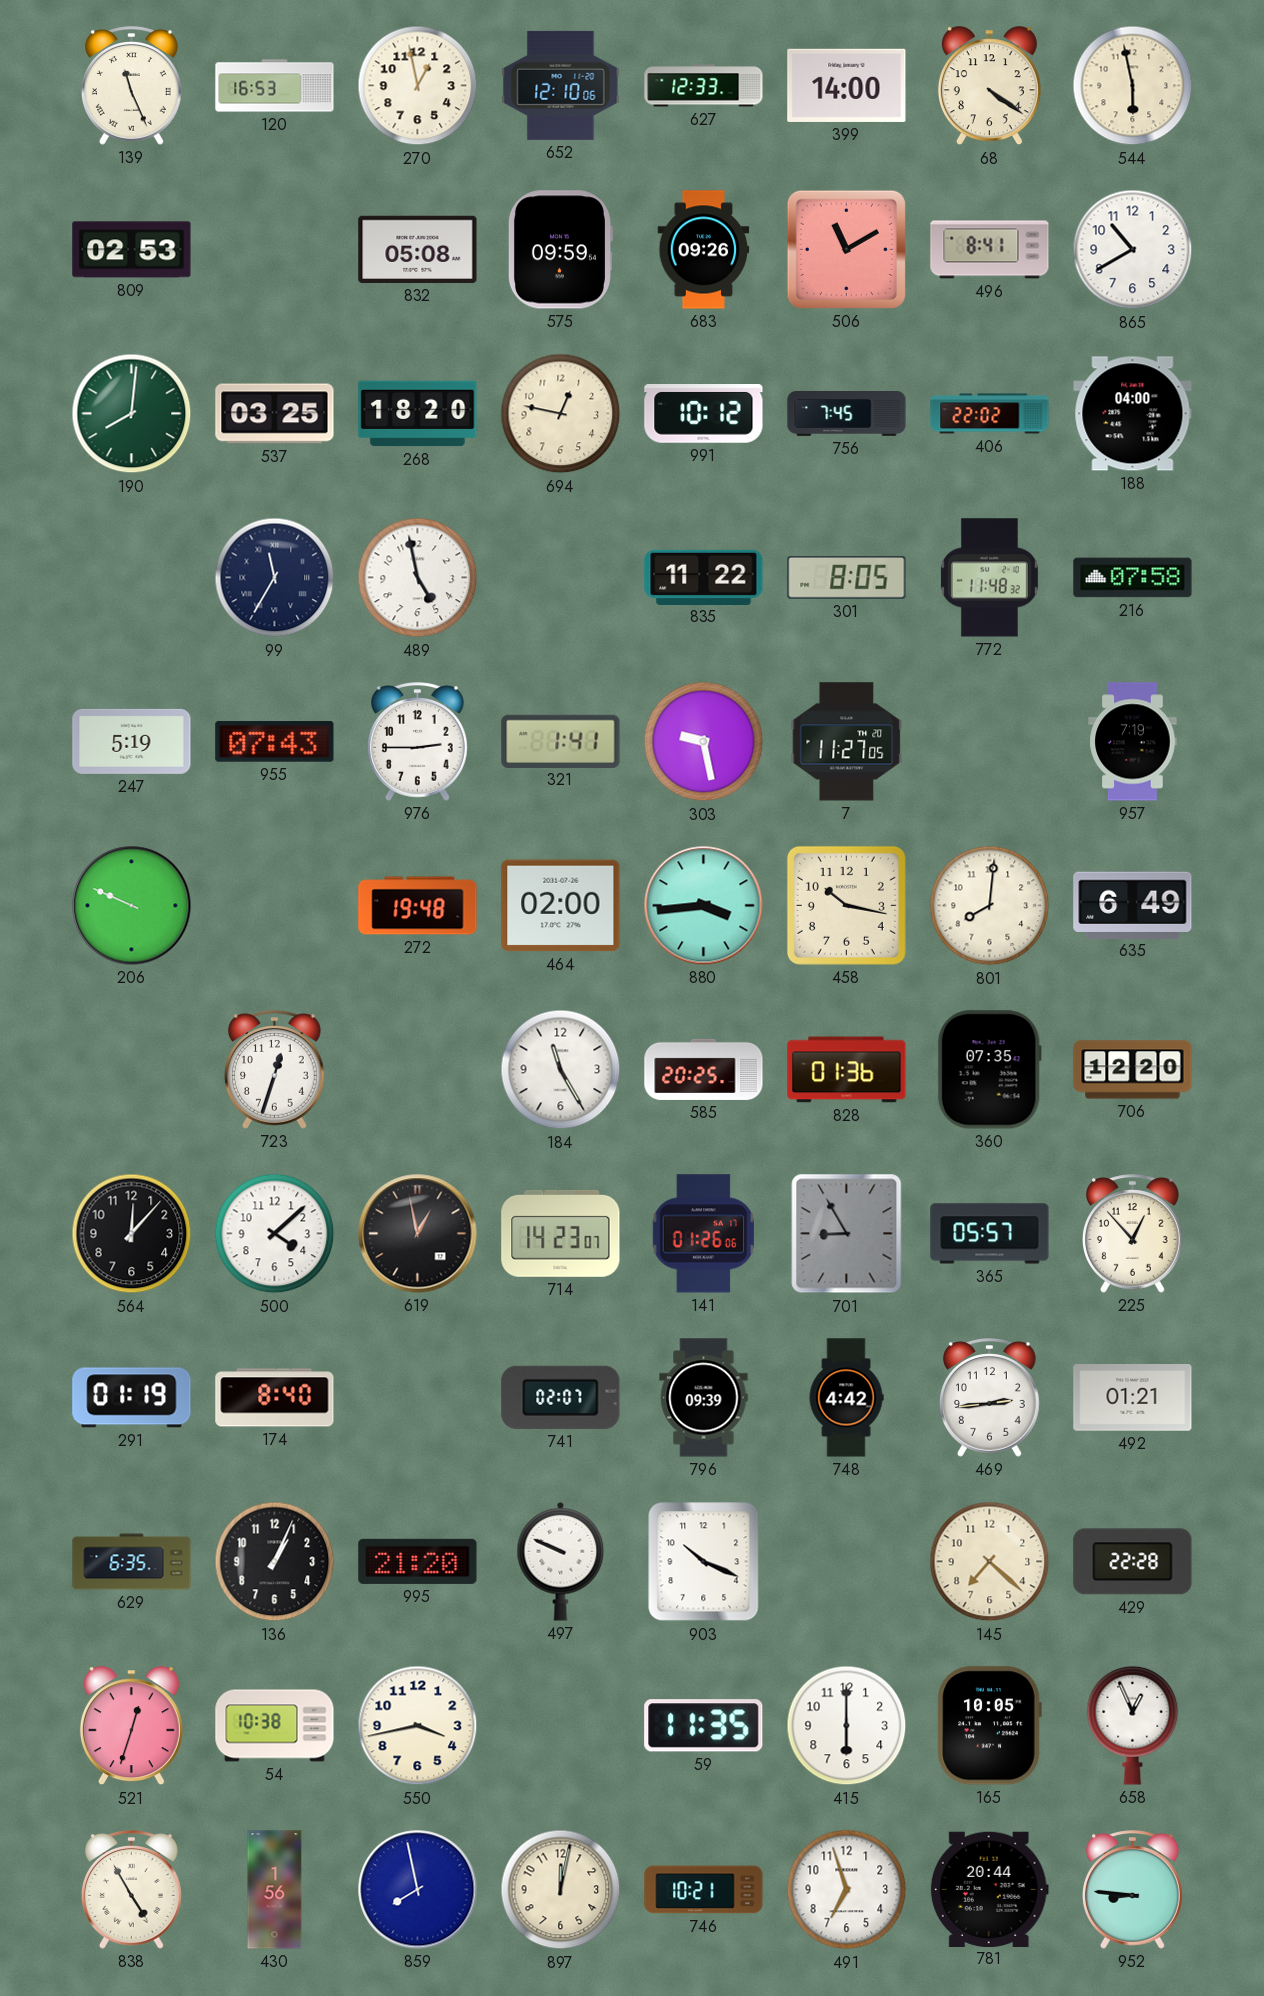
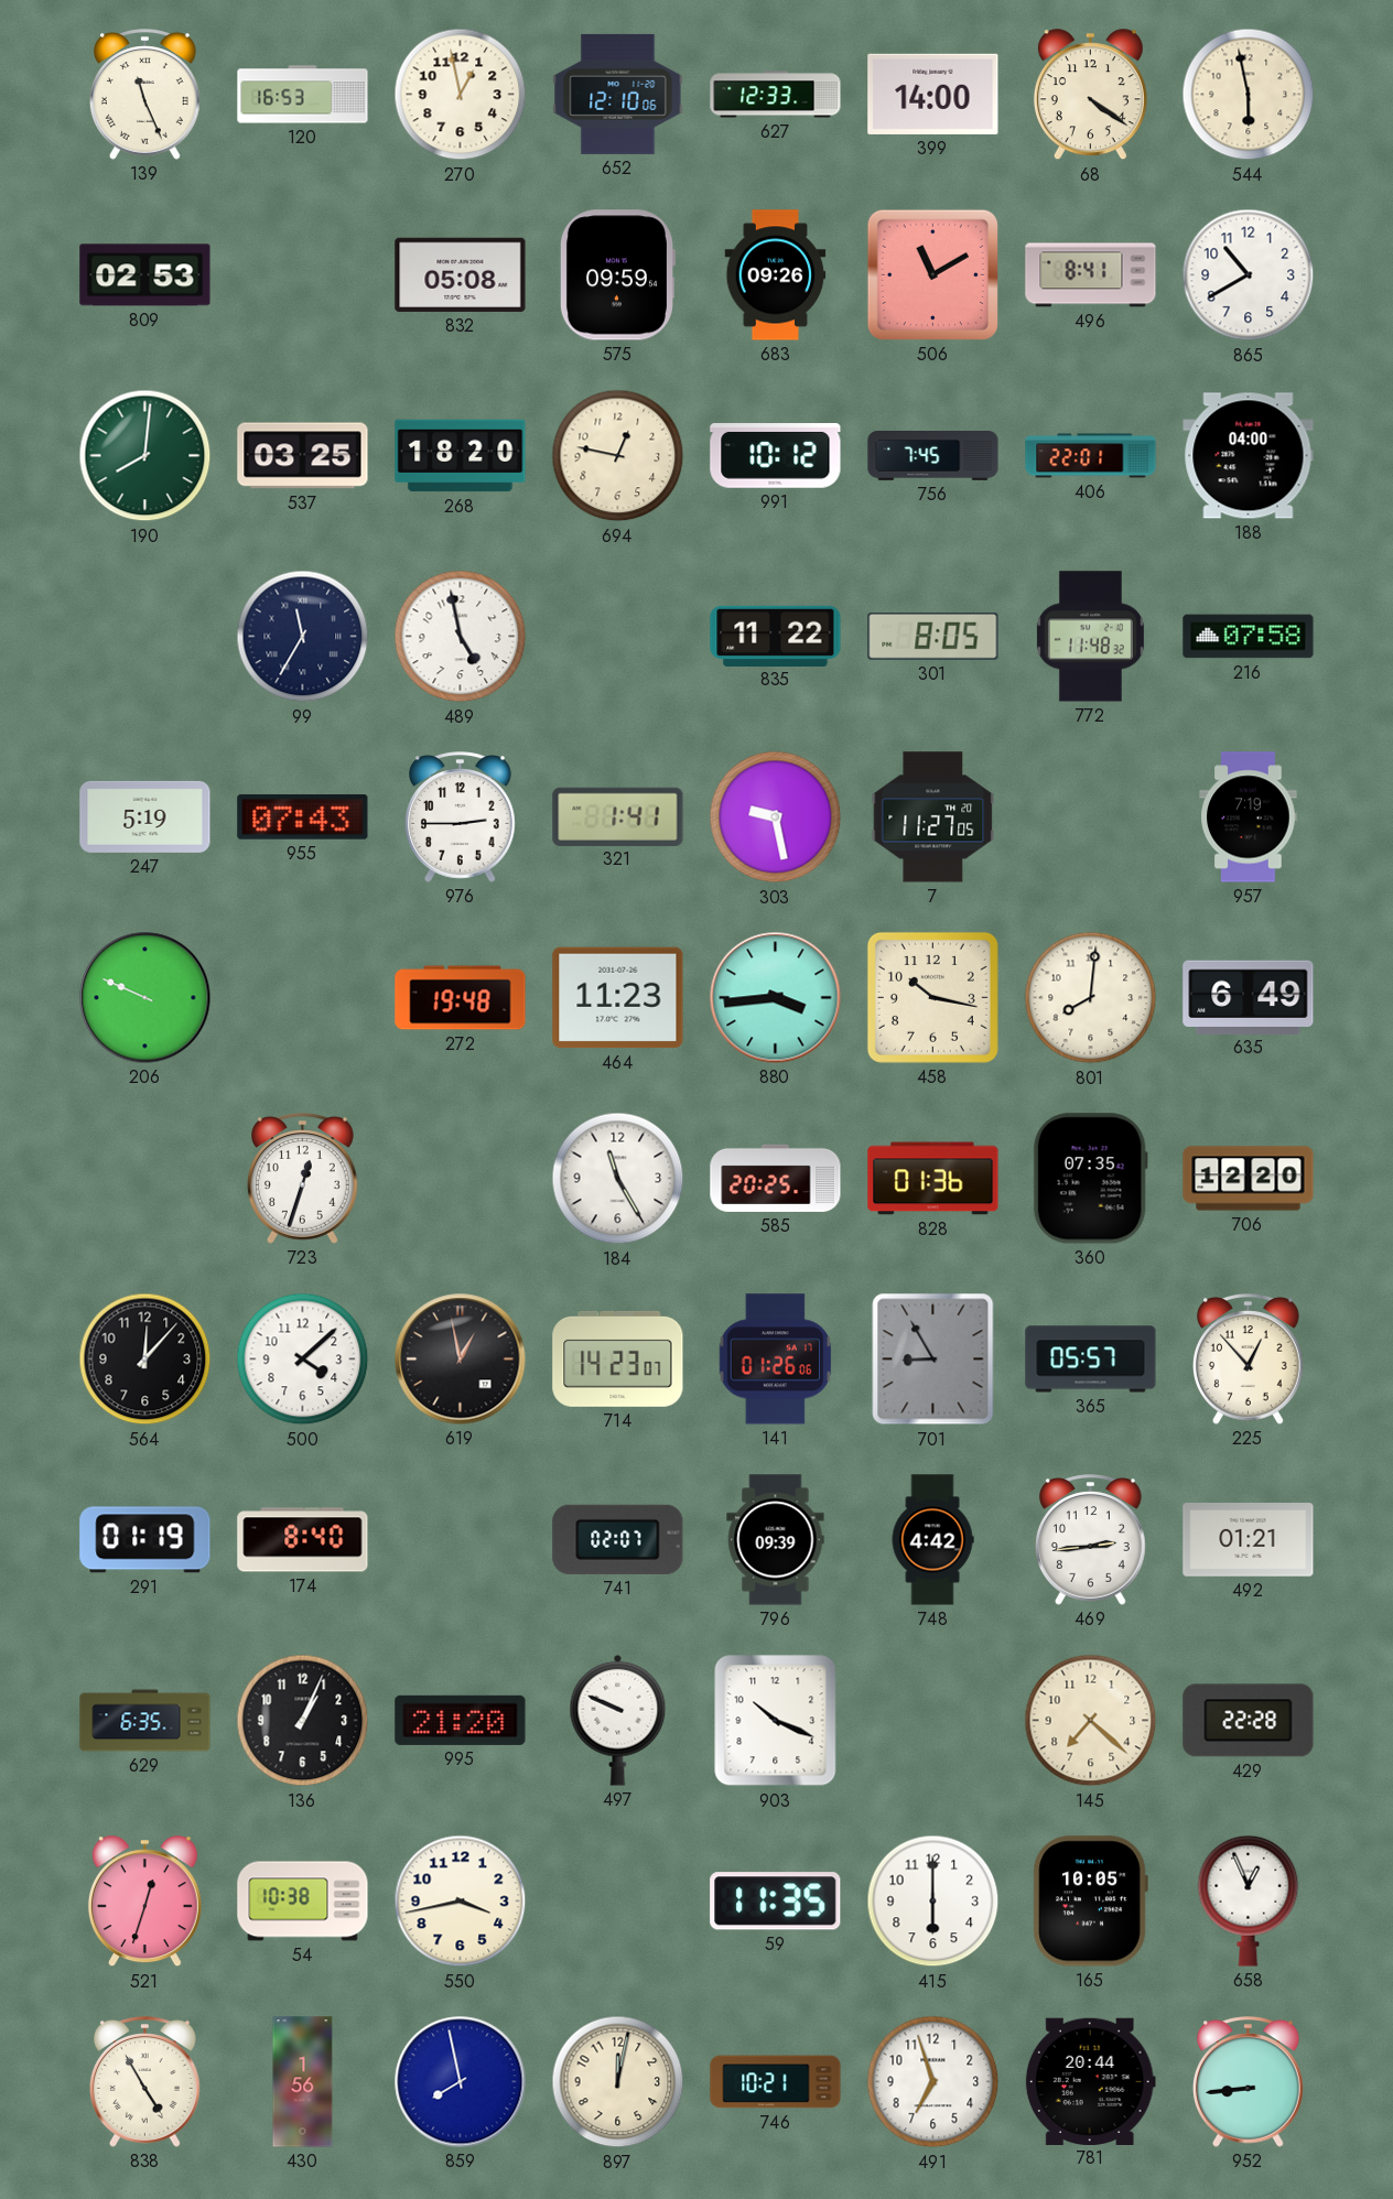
406: 22:02 -> 22:01 (1091, 456)
464: 02:00 -> 11:23 (618, 998)
952: 8:46 -> 8:44 (1249, 2082)
